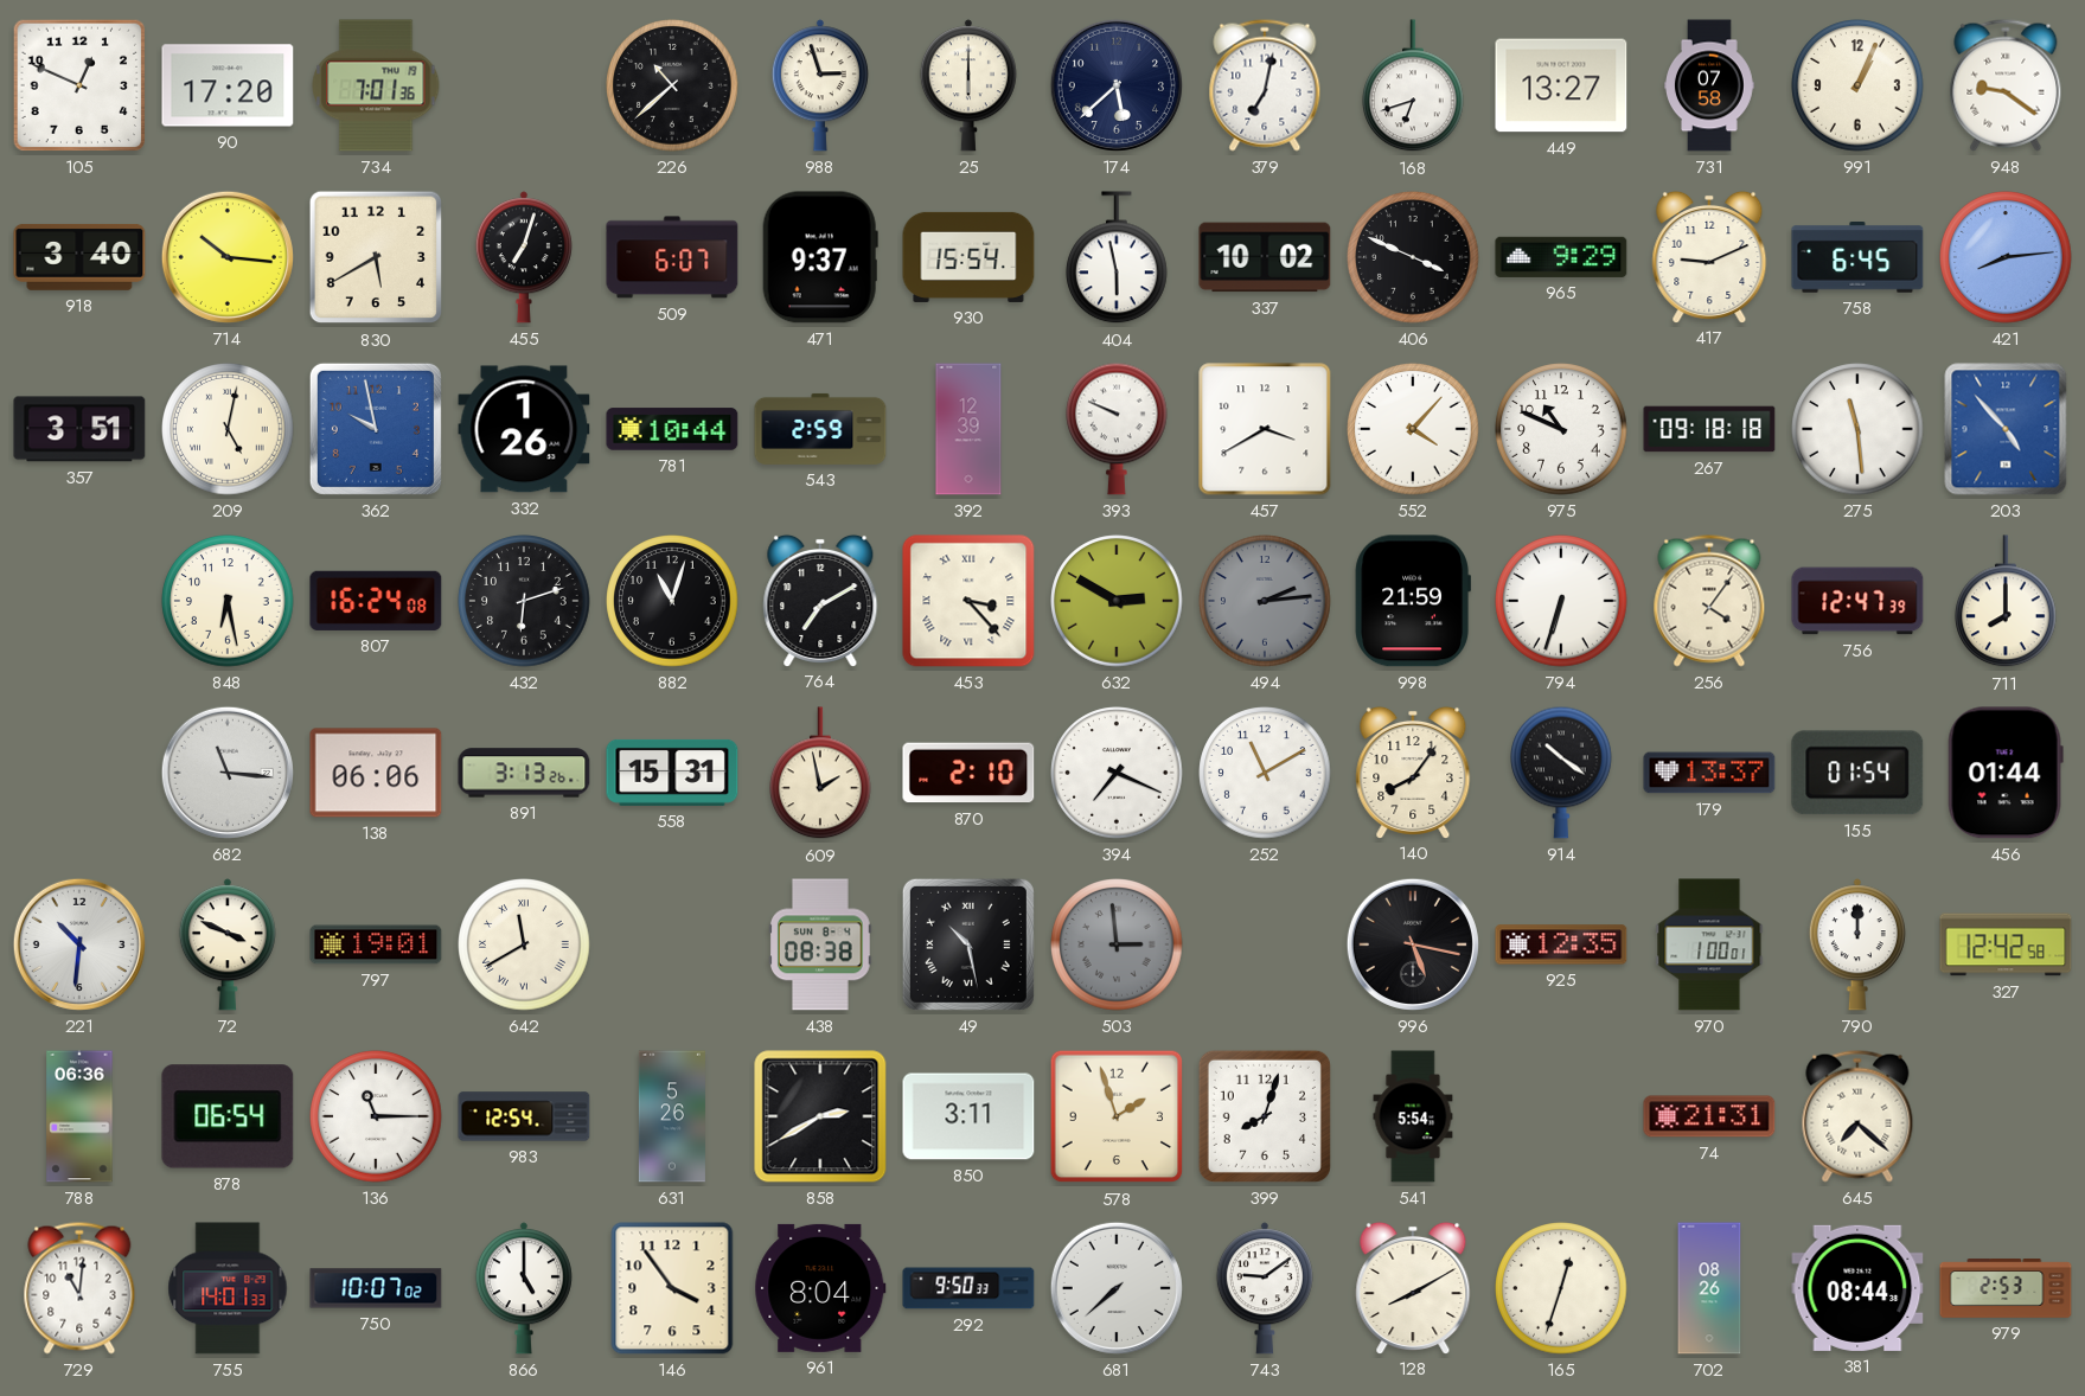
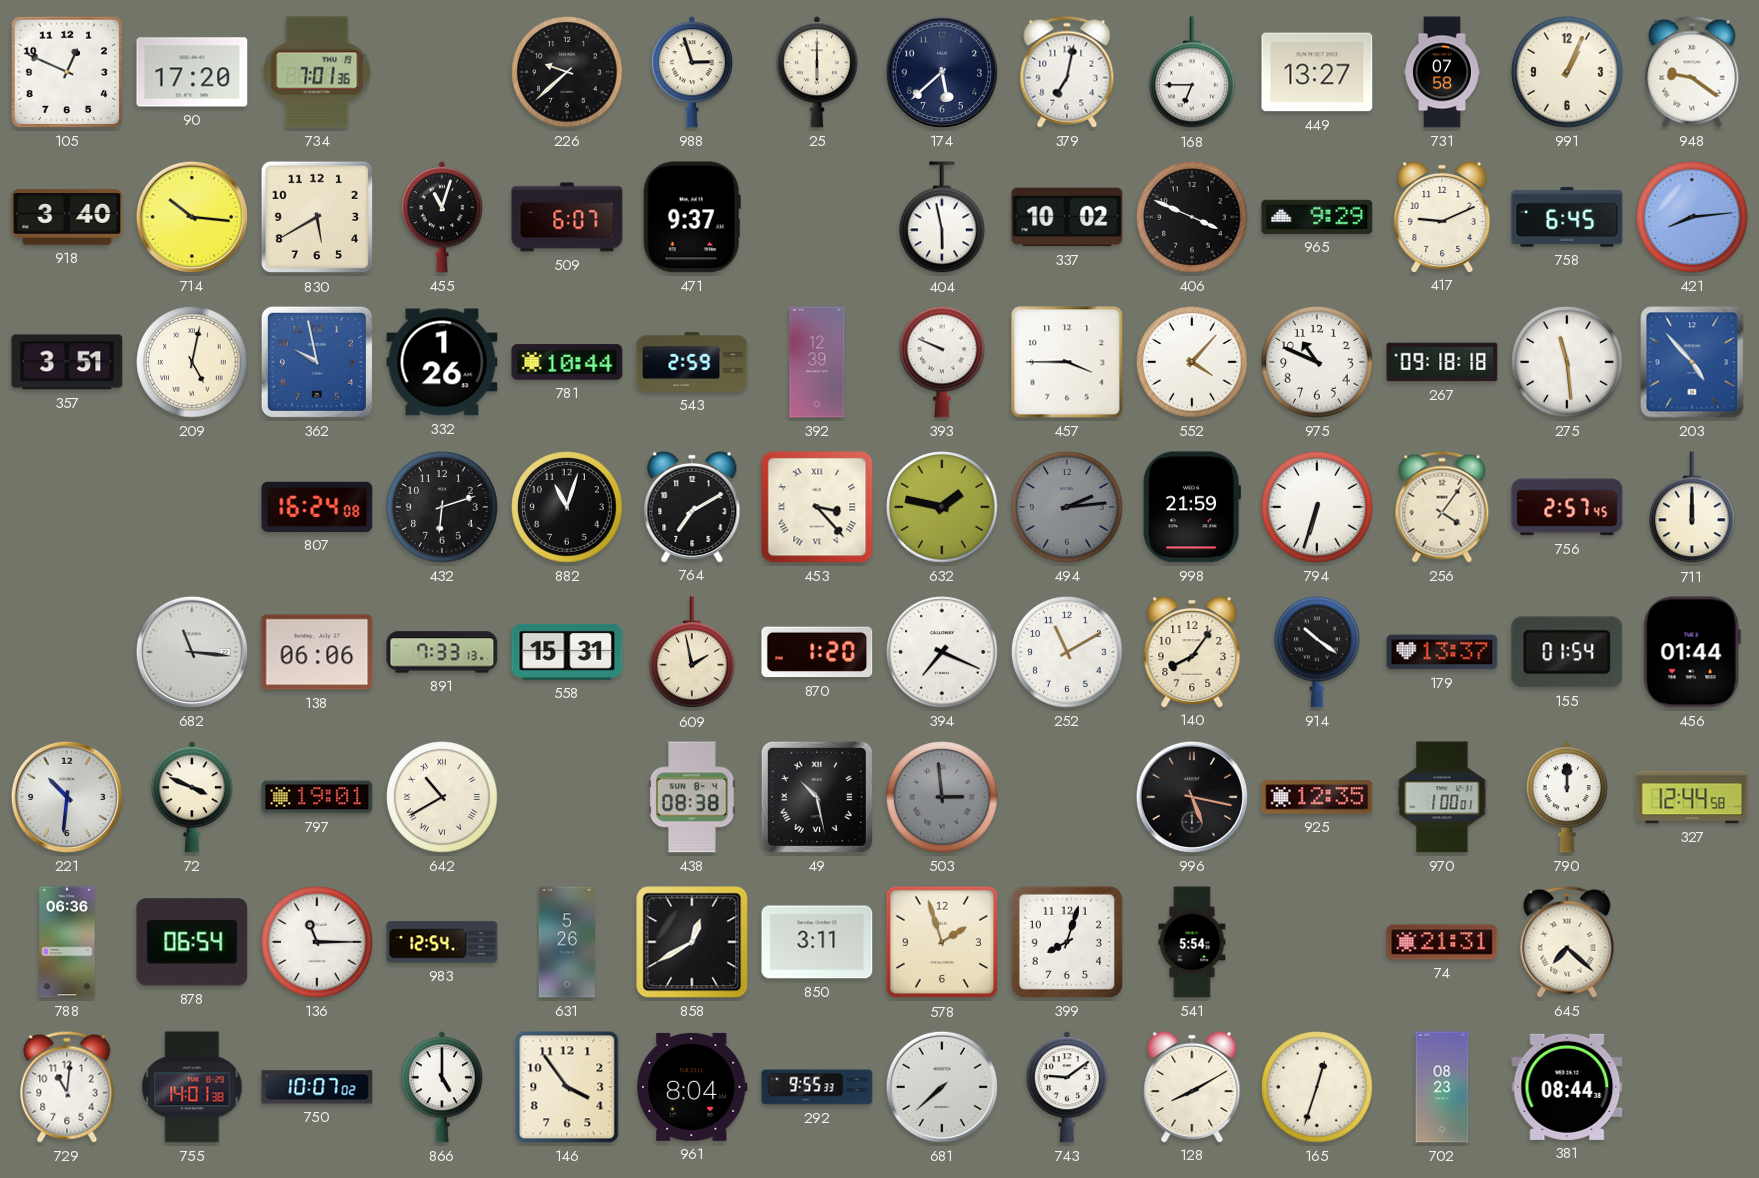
226: 10:38 -> 9:38 (567, 72)
168: 6:42 -> 6:45 (1193, 73)
455: 7:03 -> 11:03 (442, 217)
930: 15:54 -> none (968, 257)
457: 3:40 -> 3:45 (1067, 362)
848: 6:28 -> none (228, 601)
632: 2:50 -> 1:47 (942, 507)
756: 12:47 -> 2:57 (1567, 507)
711: 8:00 -> 12:00 (1693, 508)
891: 3:13 -> 7:33 (442, 652)
870: 2:10 -> 1:20 (817, 652)
642: 11:40 -> 10:40 (442, 797)
327: 12:42 -> 12:44 (1692, 797)
858: 2:40 -> 12:40 (692, 942)
755: 14:01:33 -> 14:01:38 (192, 1087)
292: 9:50 -> 9:55 (817, 1087)
702: 08:26 -> 08:23 (1442, 1087)
979: 2:53 -> none (2006, 1288)
